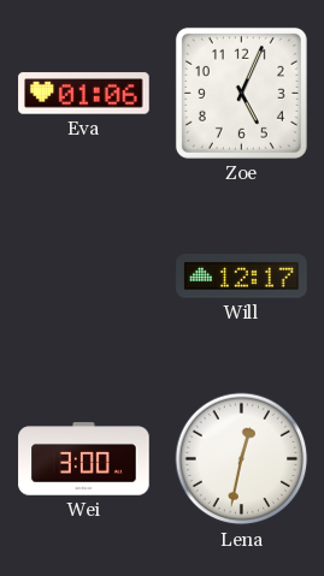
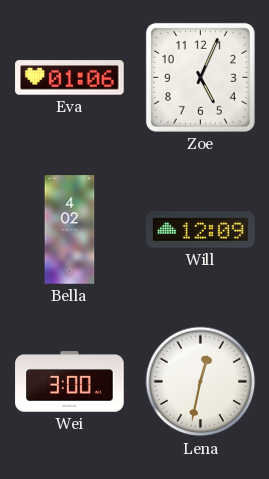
Bella: none -> 4:02 (70, 230)
Will: 12:17 -> 12:09 (201, 230)
